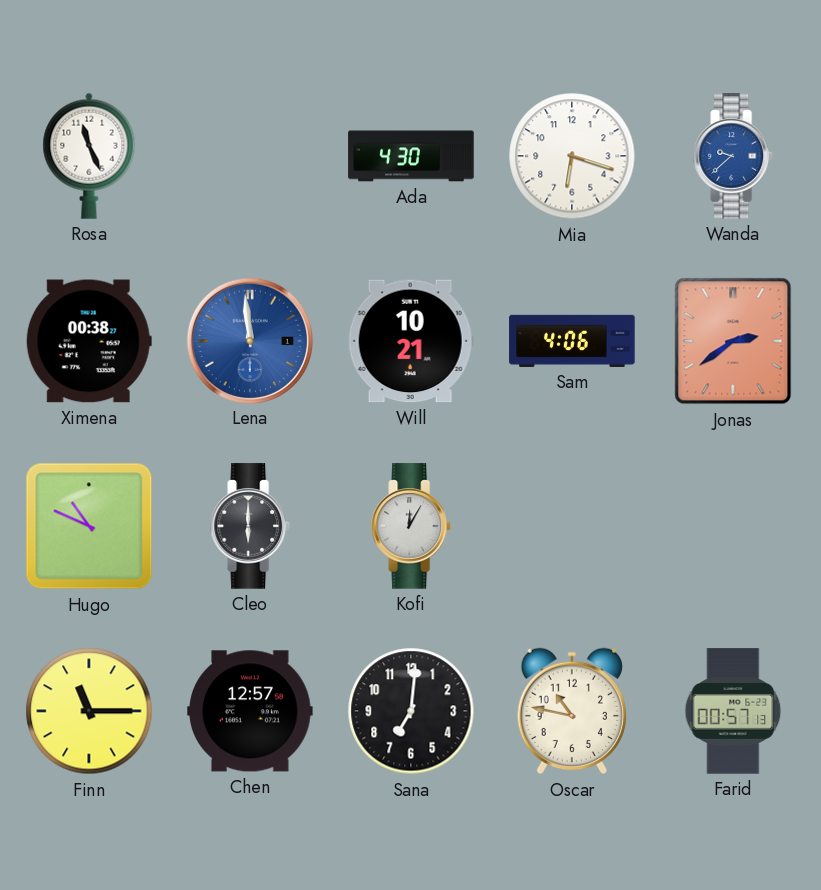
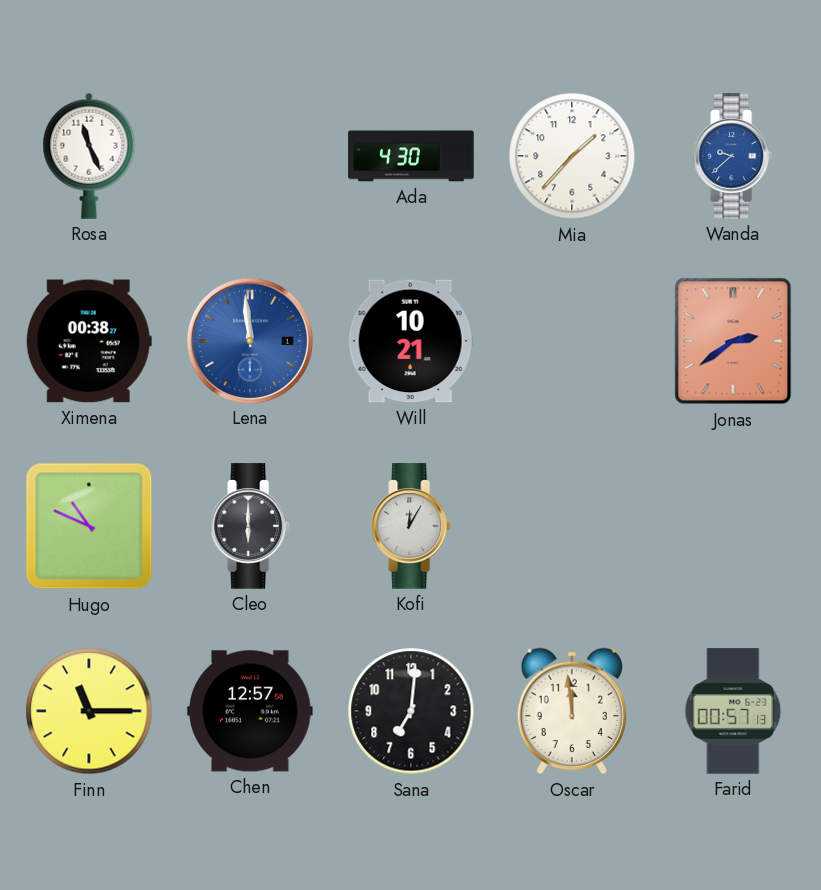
Mia: 6:18 -> 1:37 (572, 156)
Sam: 4:06 -> none (572, 341)
Oscar: 10:47 -> 11:59 (571, 711)
